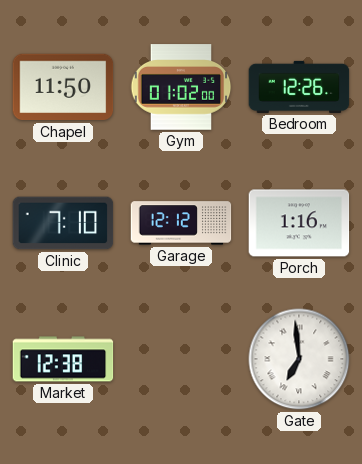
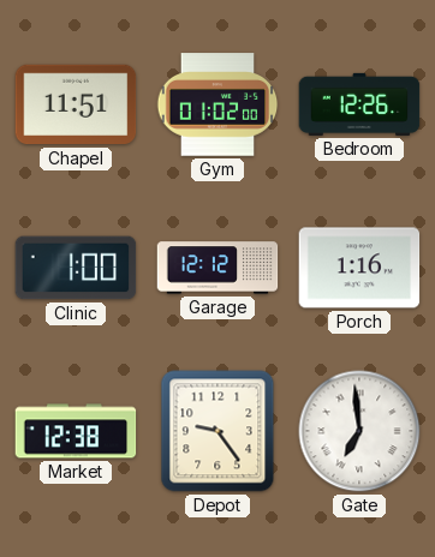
Chapel: 11:50 -> 11:51 (76, 104)
Clinic: 7:10 -> 1:00 (76, 268)
Depot: none -> 9:24 (218, 431)
